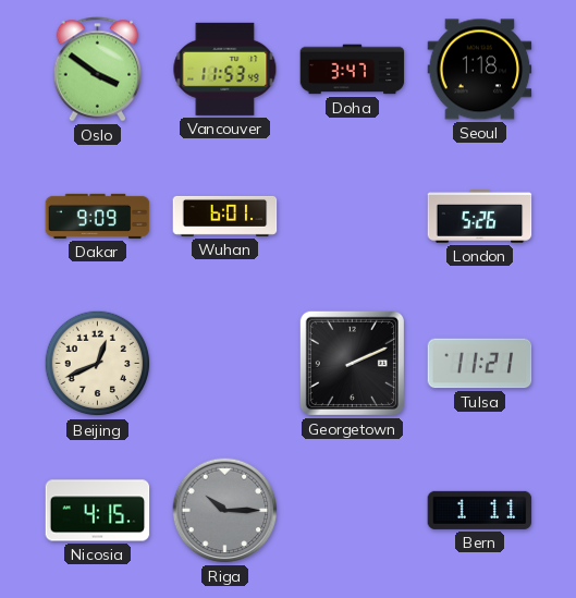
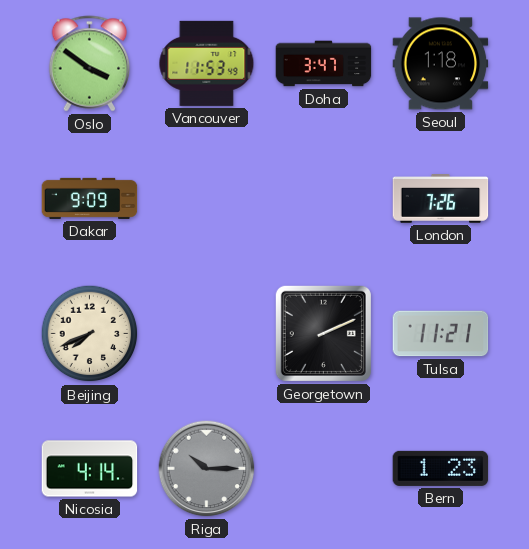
Wuhan: 6:01 -> none (225, 216)
London: 5:26 -> 7:26 (441, 199)
Beijing: 12:41 -> 7:41 (90, 334)
Nicosia: 4:15 -> 4:14 (90, 469)
Bern: 1:11 -> 1:23 (441, 468)
